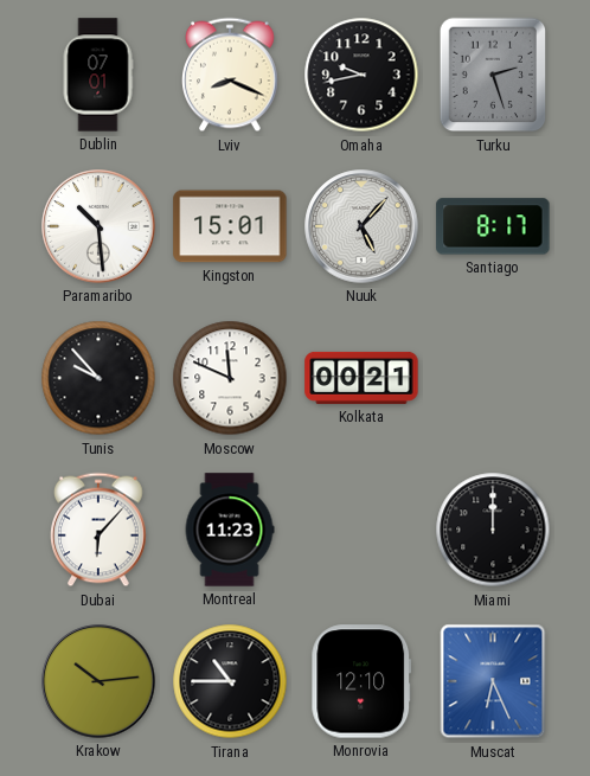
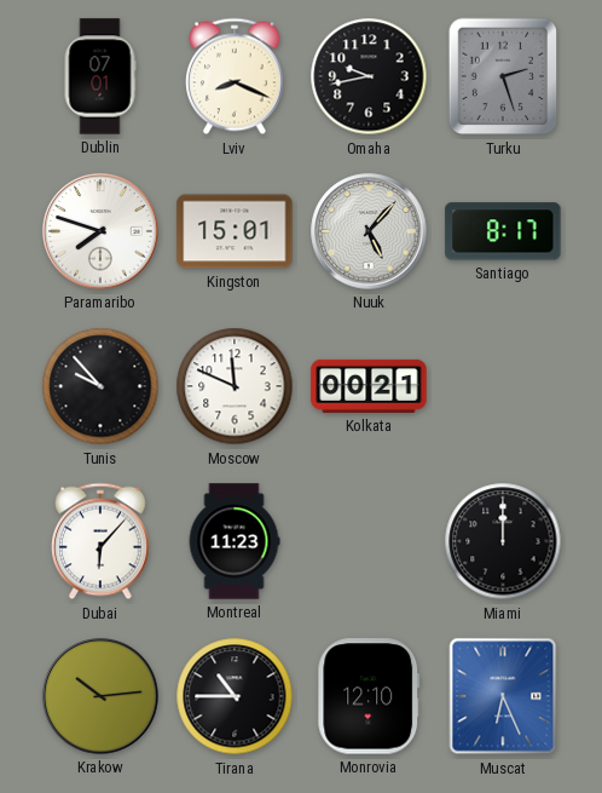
Paramaribo: 10:29 -> 7:48 (100, 231)
